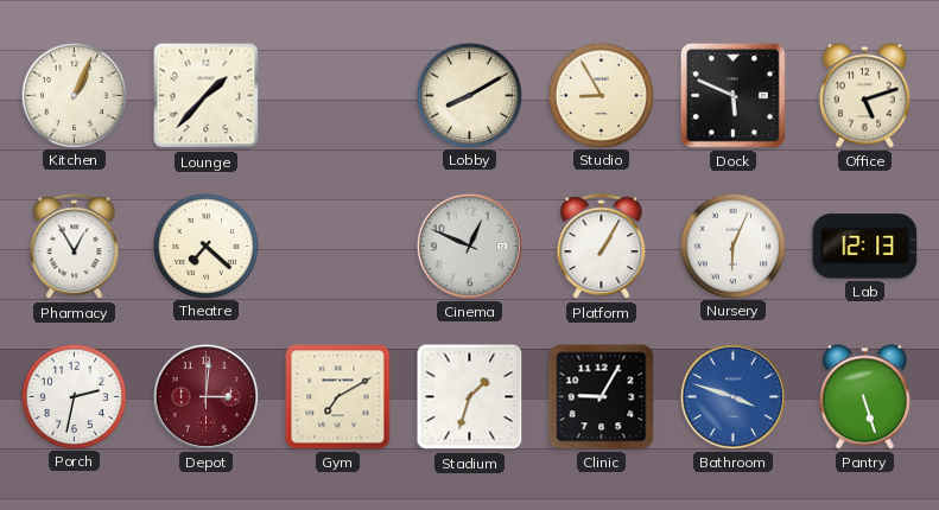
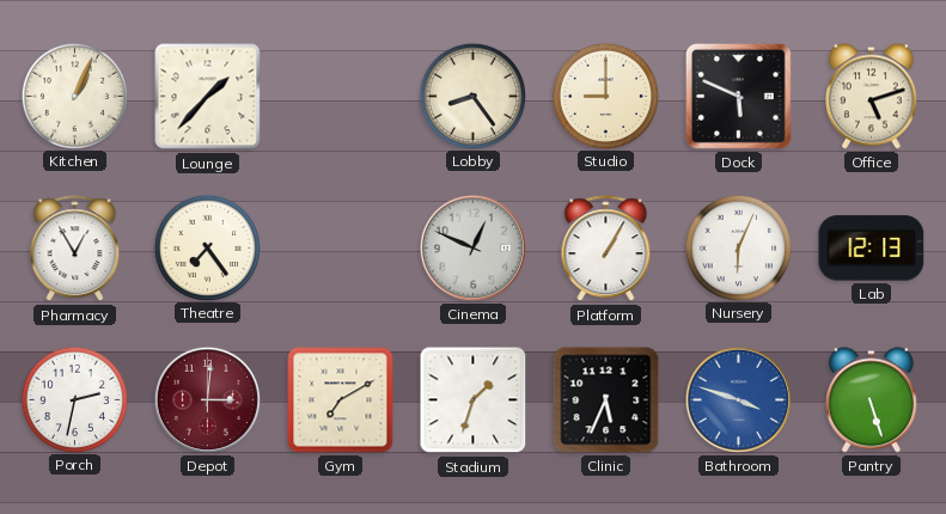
Lobby: 8:10 -> 8:24 (472, 96)
Studio: 8:55 -> 9:00 (605, 96)
Theatre: 7:22 -> 7:24 (207, 247)
Clinic: 9:05 -> 5:34 (606, 400)
